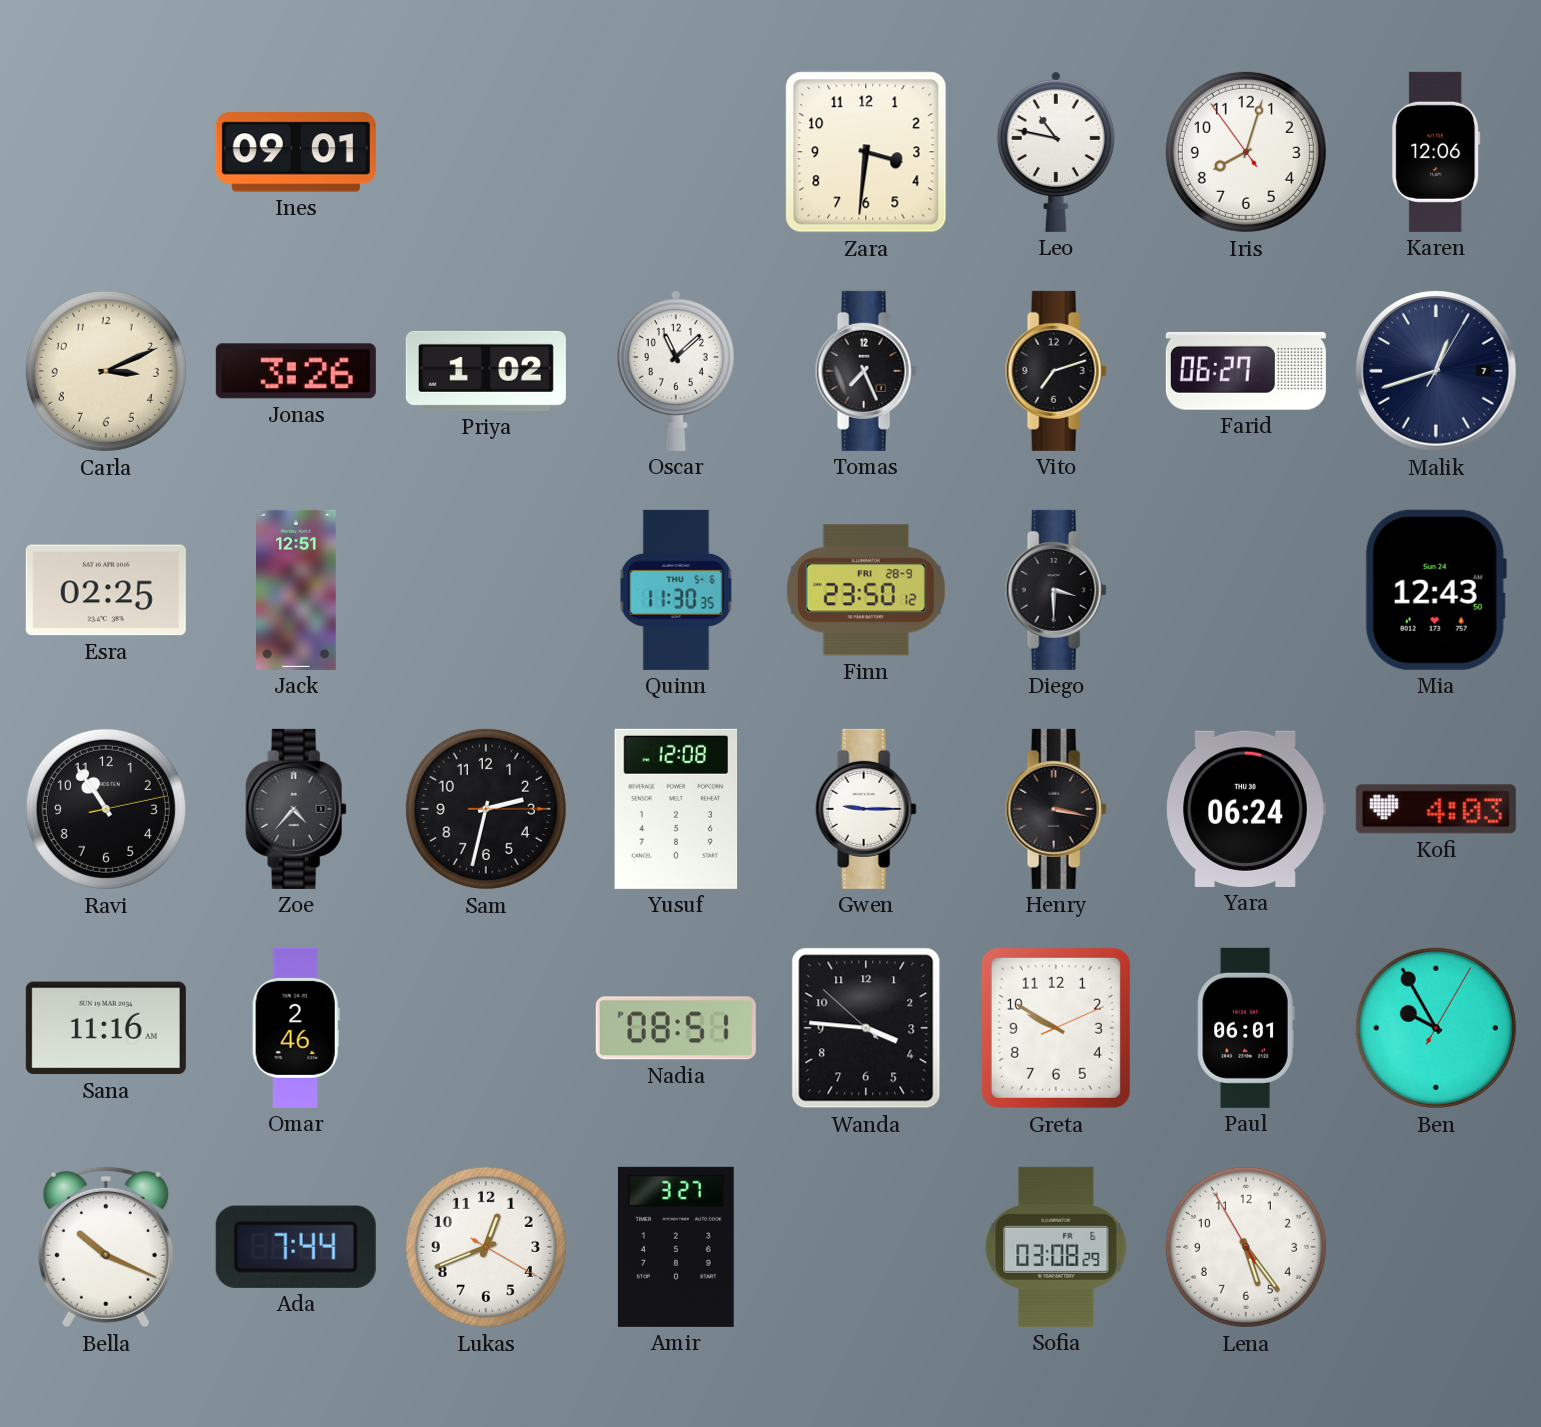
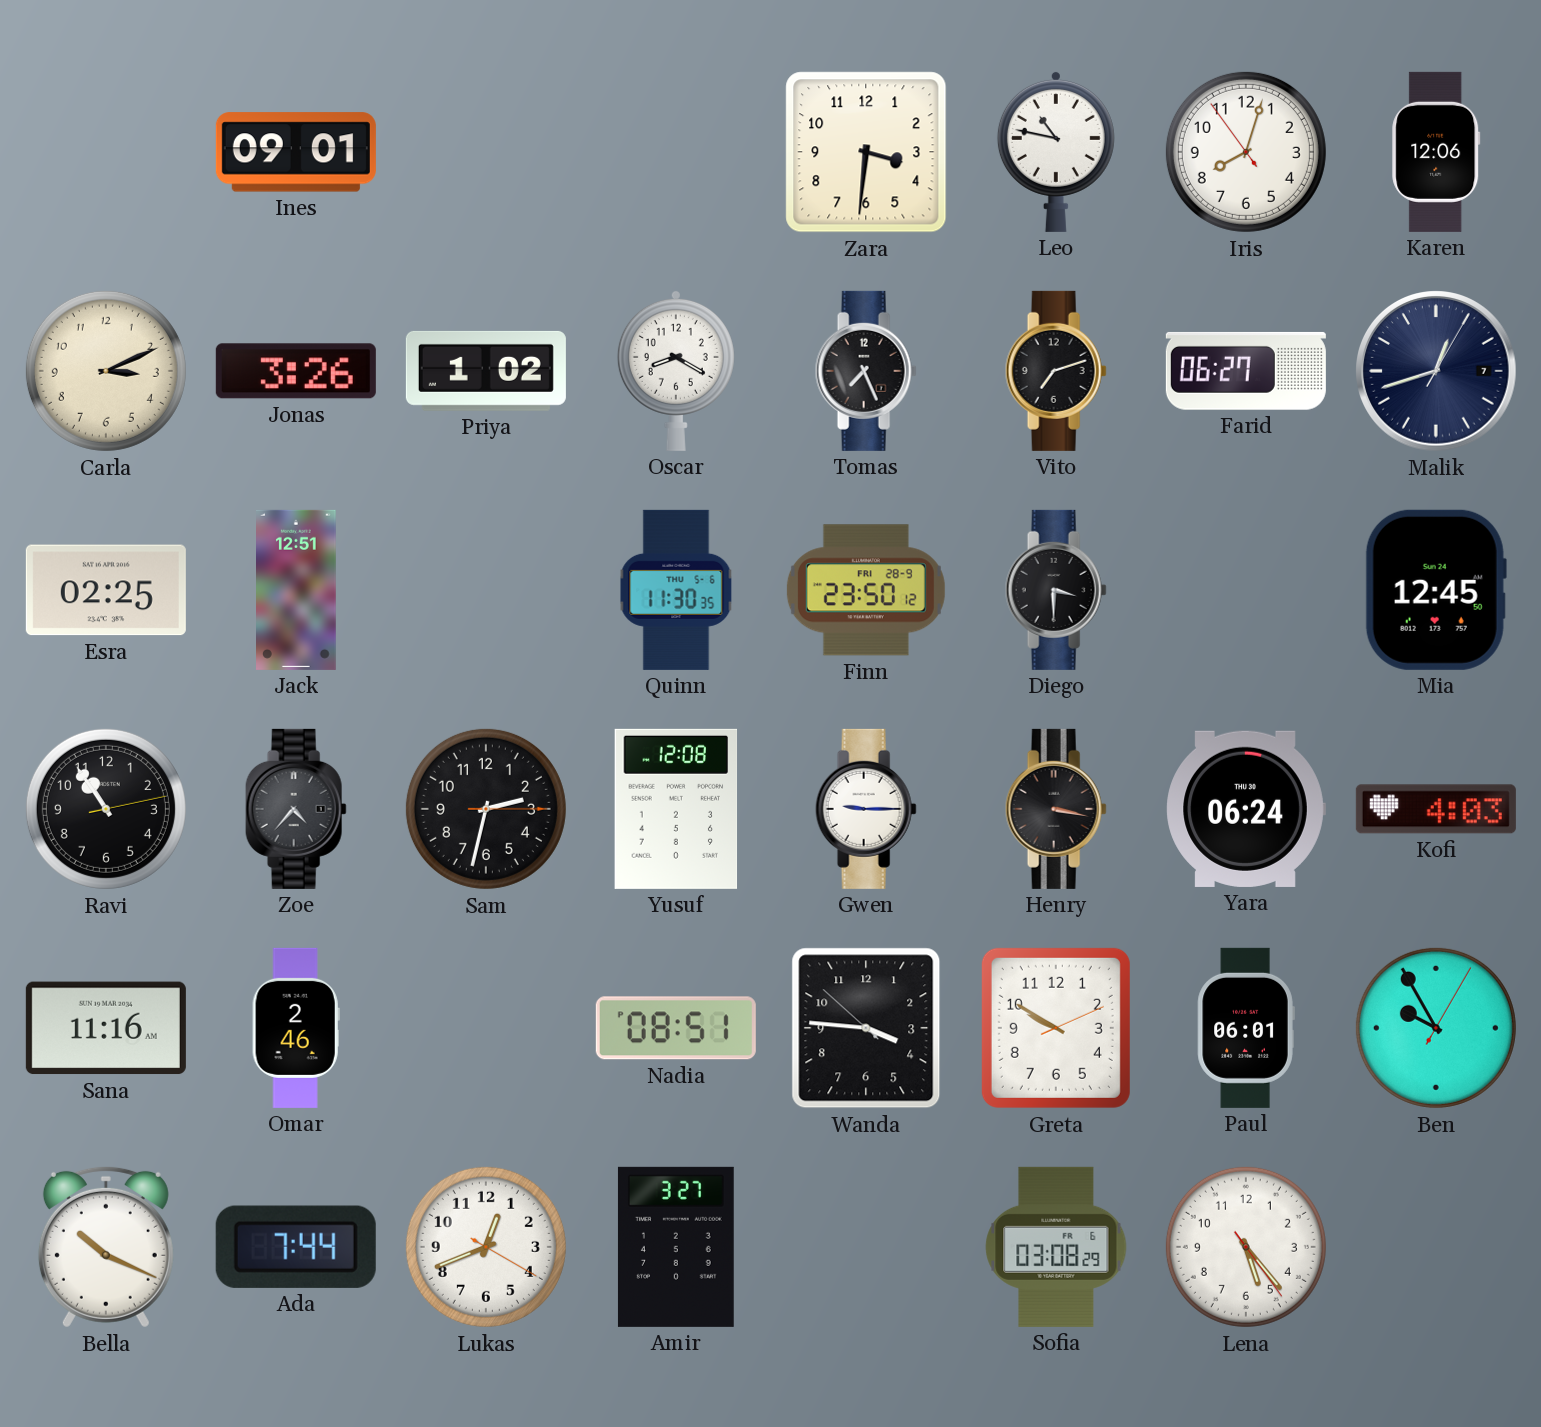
Oscar: 11:08 -> 8:20 (676, 370)
Mia: 12:43 -> 12:45 (1436, 590)
Lena: 5:23:55 -> 5:23:24 (1246, 1247)
